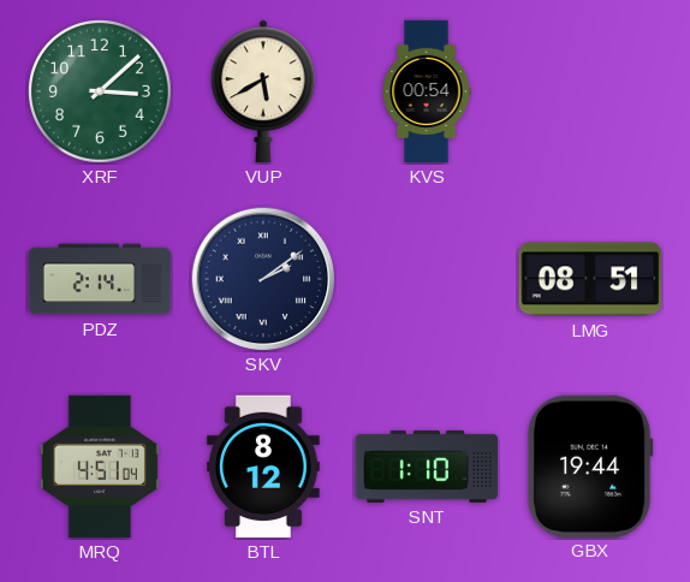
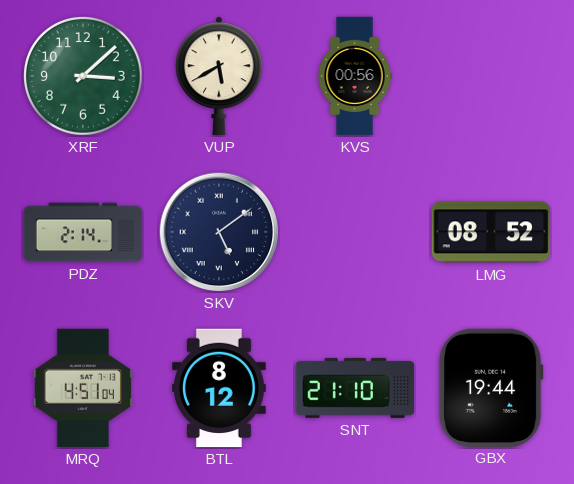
KVS: 00:54 -> 00:56 (355, 76)
SKV: 2:09 -> 5:09 (219, 232)
LMG: 08:51 -> 08:52 (491, 232)
SNT: 1:10 -> 21:10 (355, 388)
